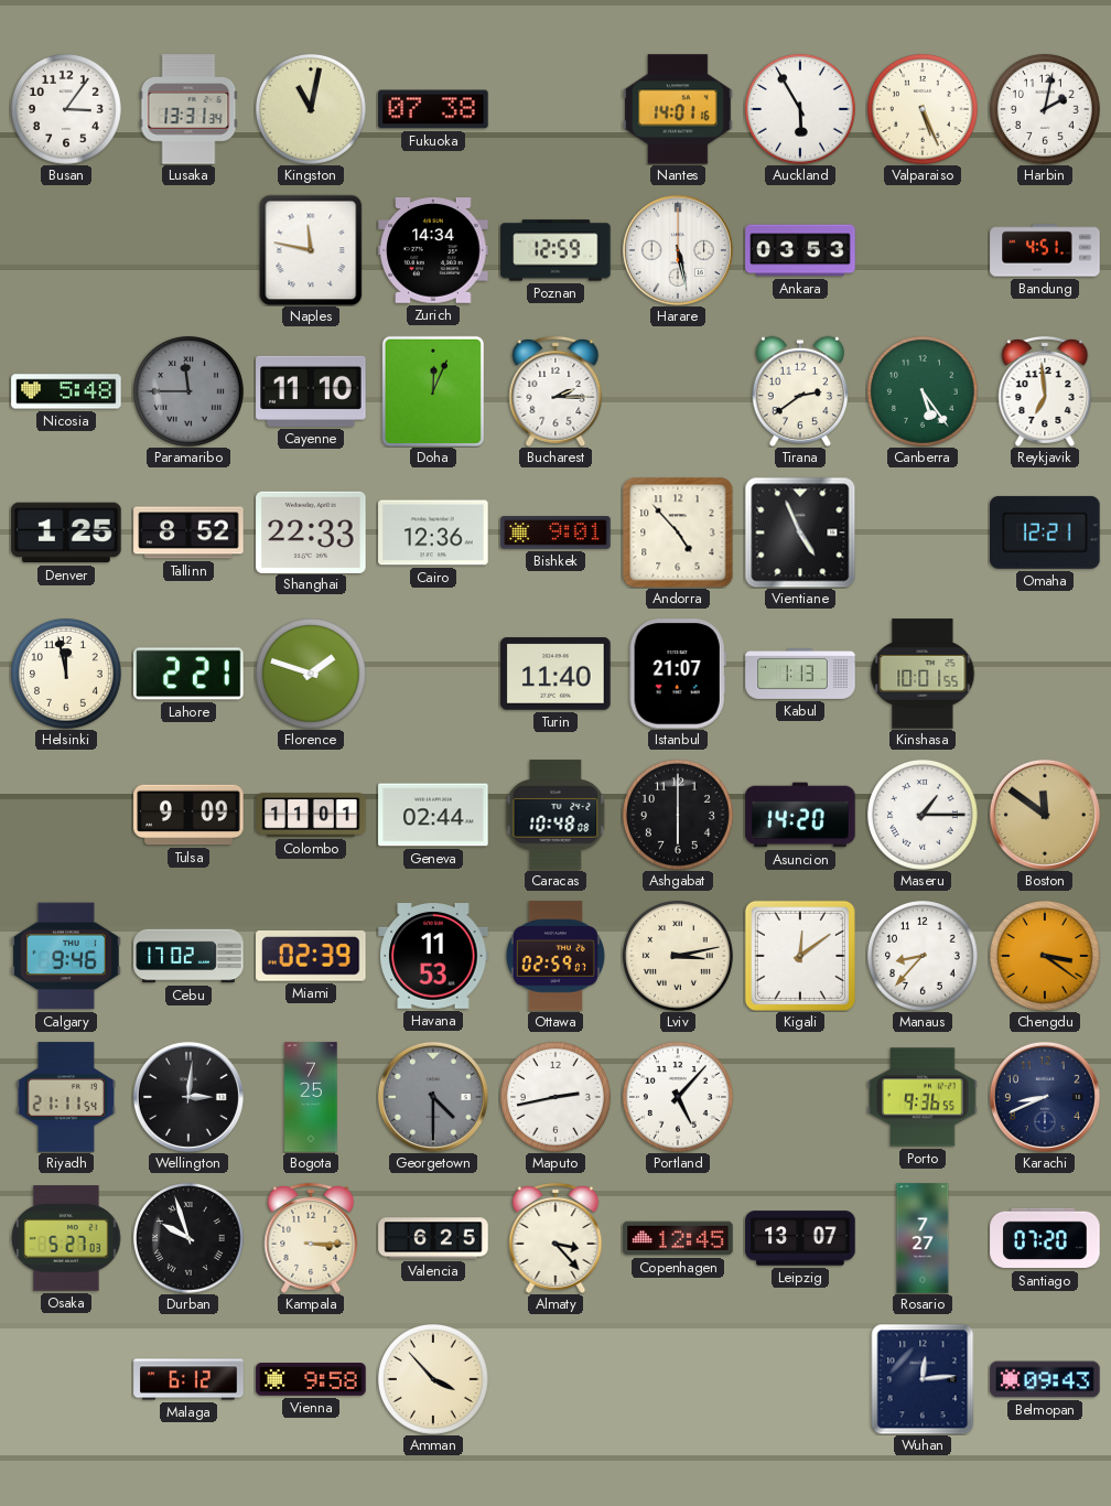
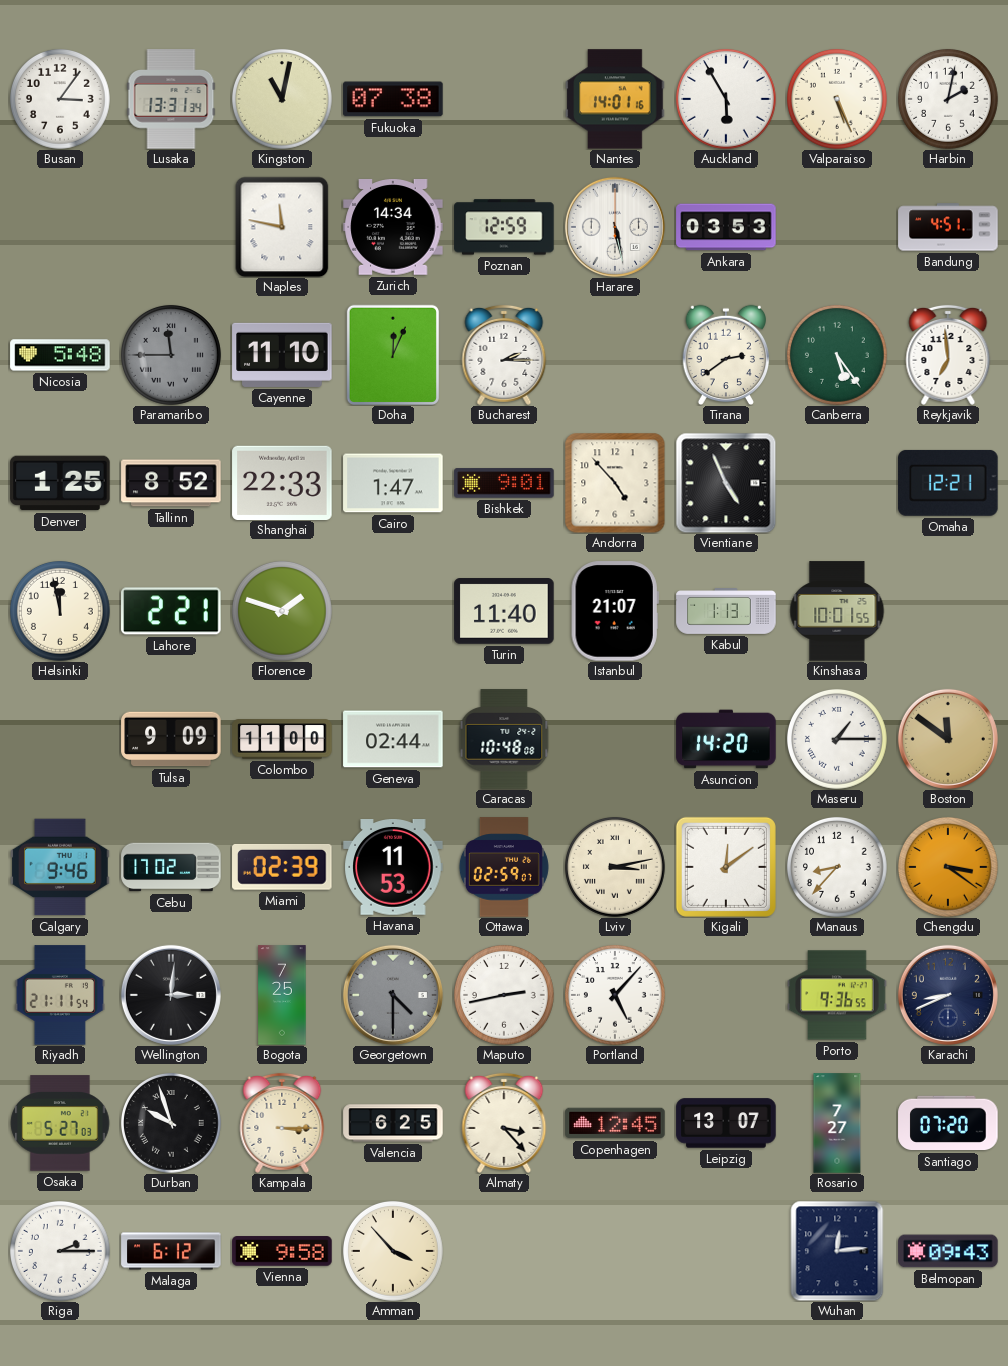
Cairo: 12:36 -> 1:47 (393, 483)
Colombo: 11:01 -> 11:00 (282, 739)
Ashgabat: 6:00 -> none (678, 815)
Riga: none -> 2:15 (60, 1251)
